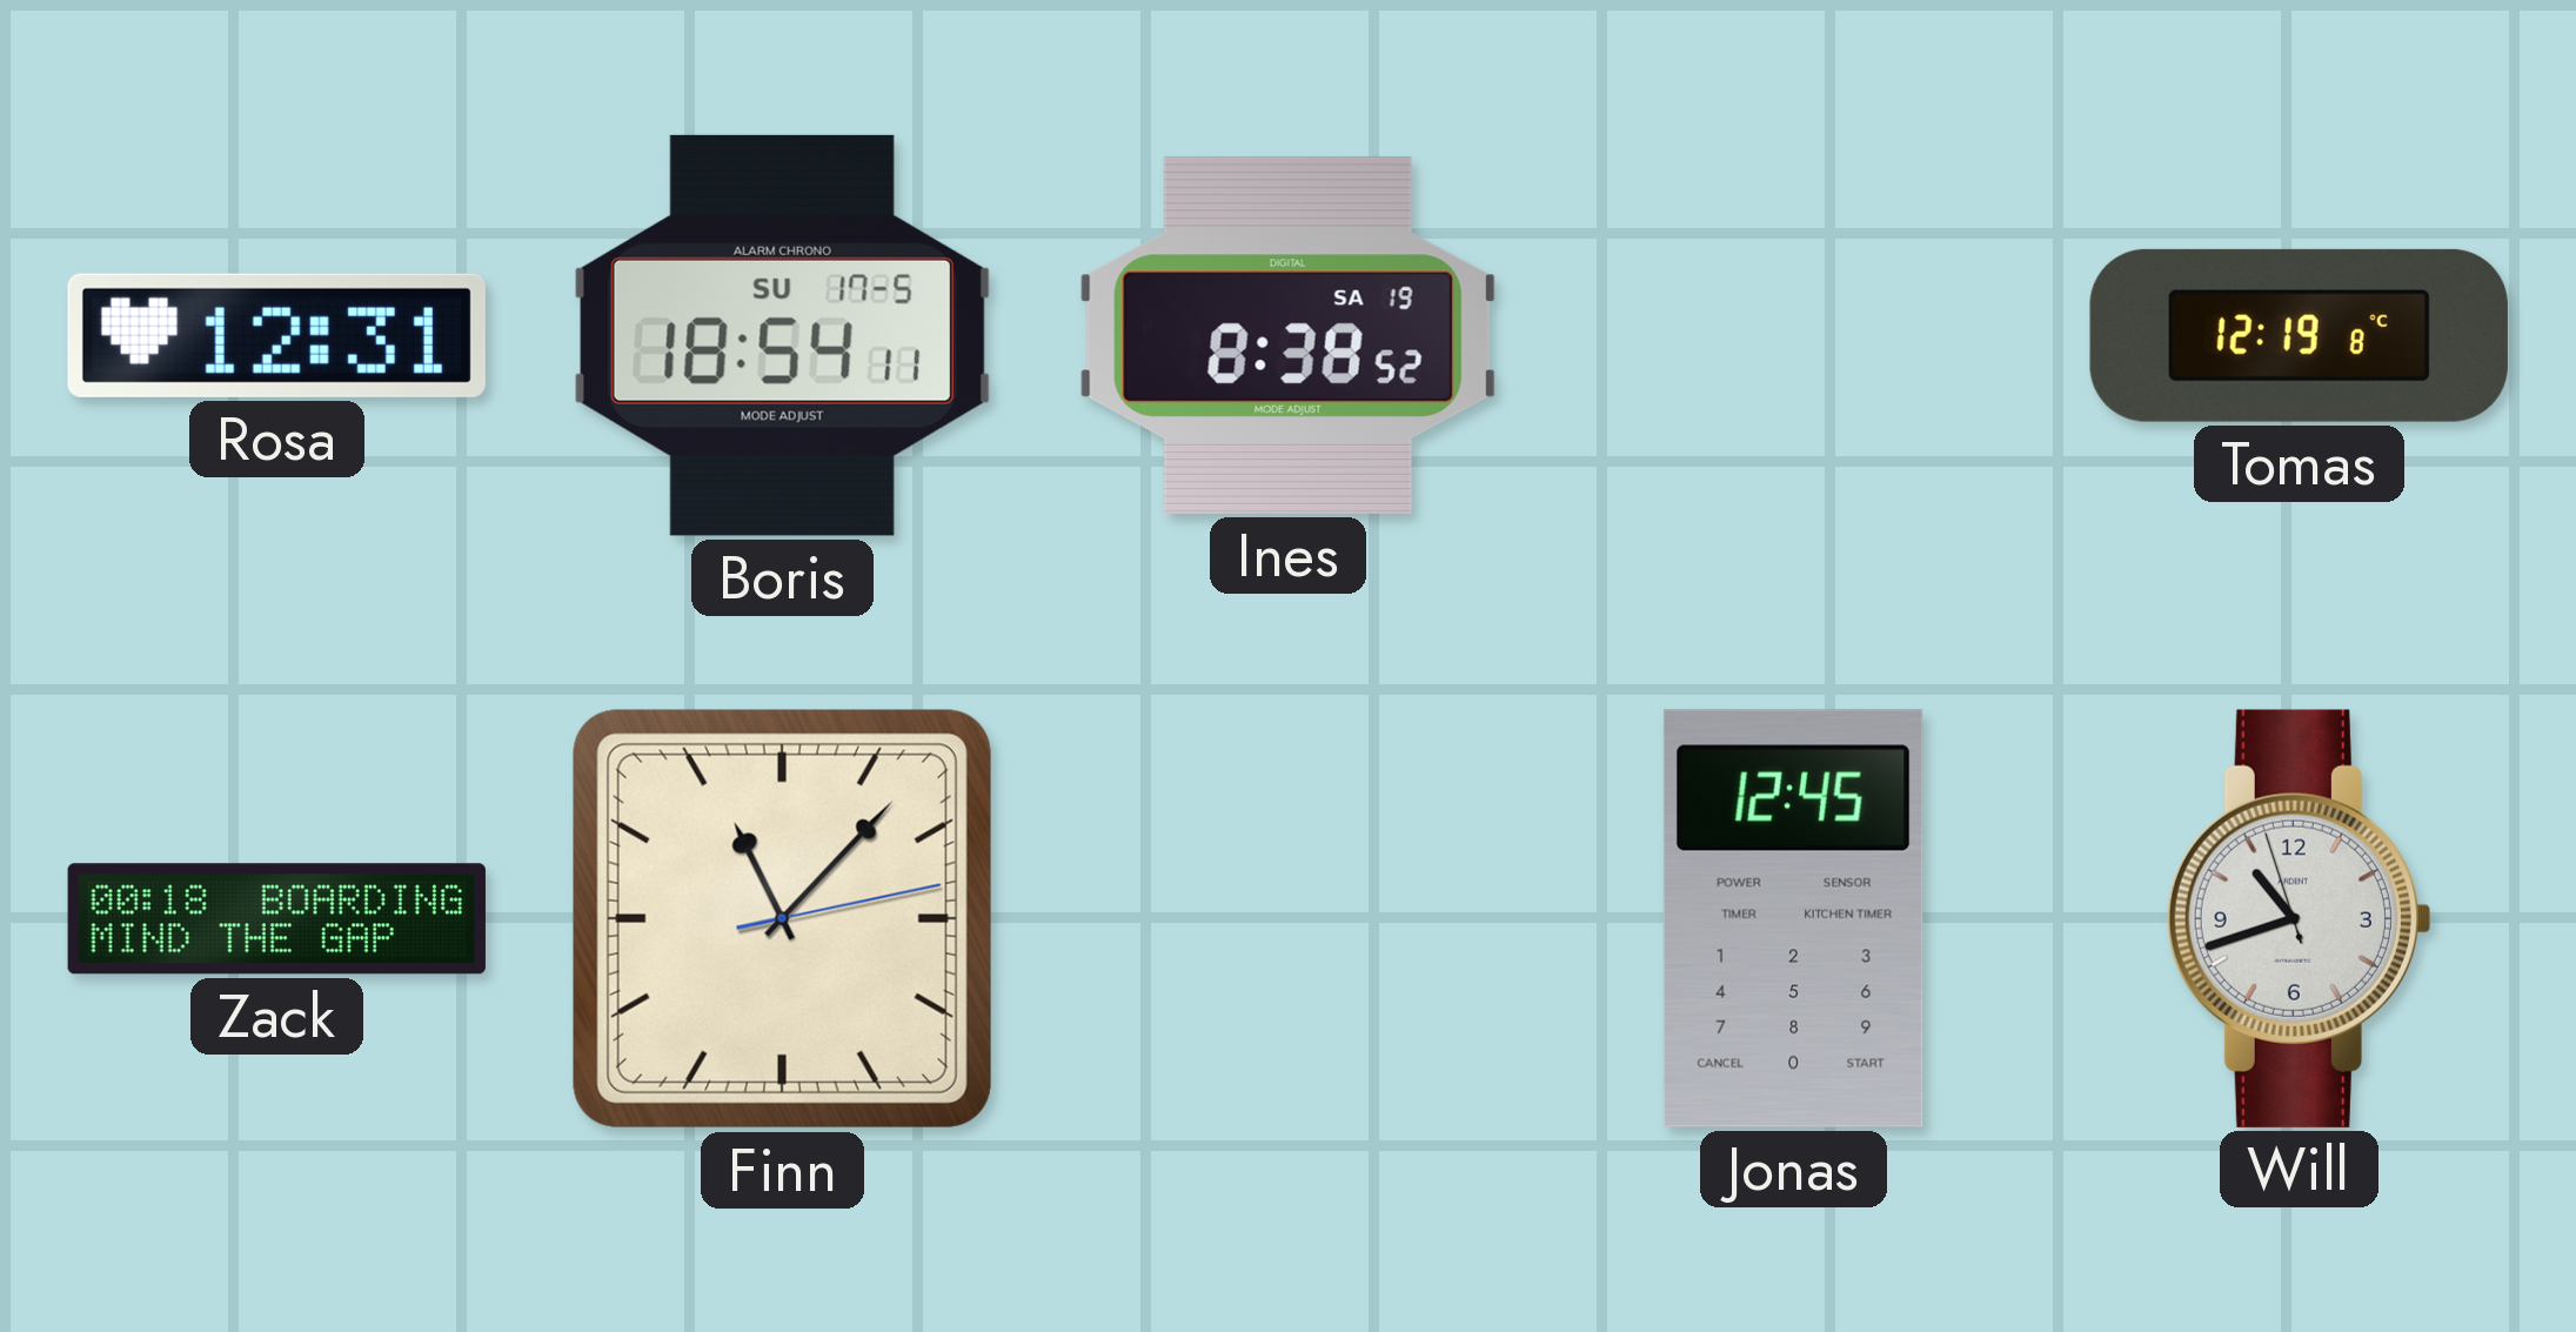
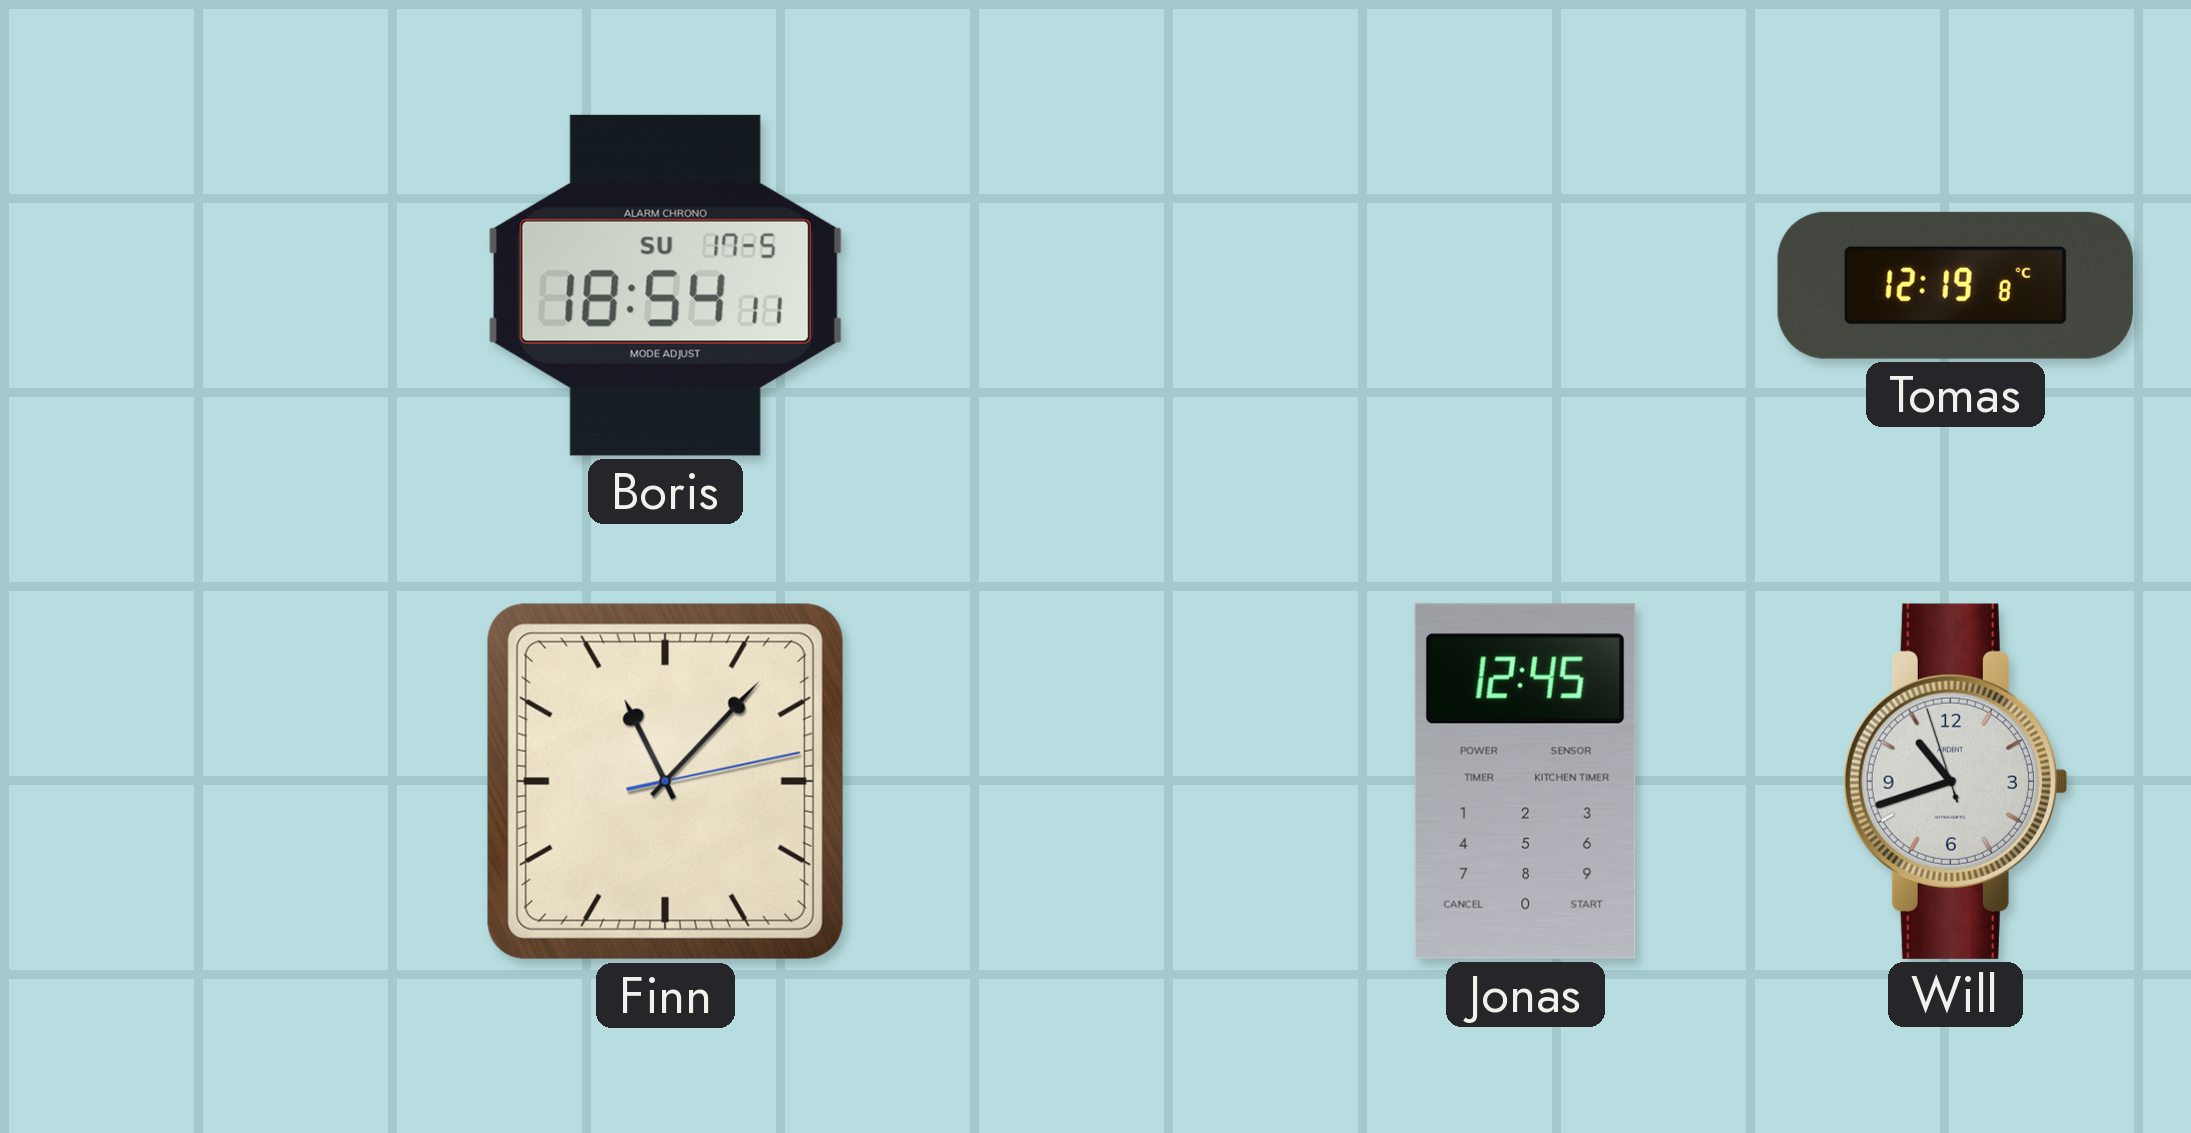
Rosa: 12:31 -> none (276, 335)
Ines: 8:38 -> none (1287, 335)
Zack: 00:18 -> none (276, 919)
